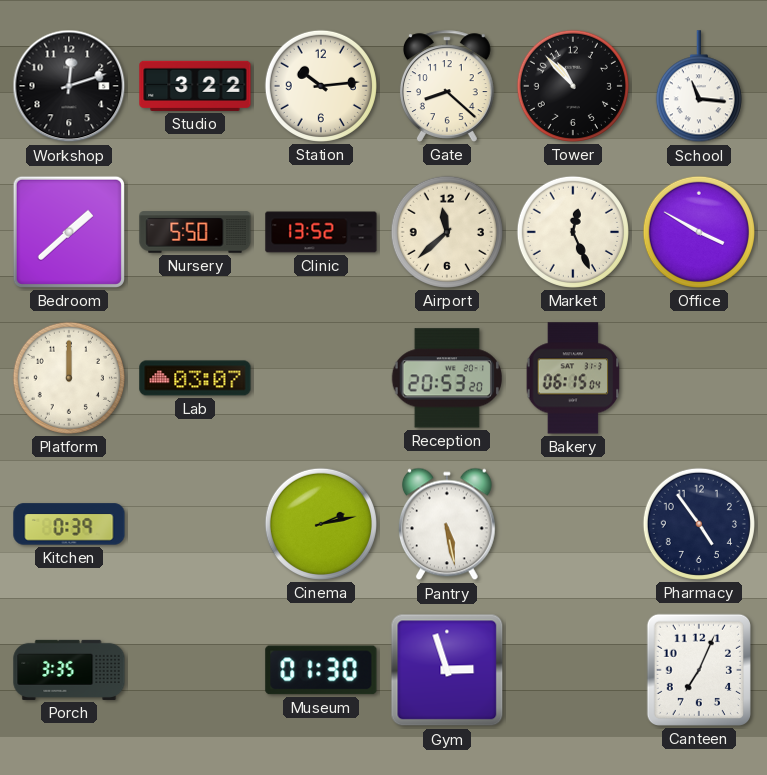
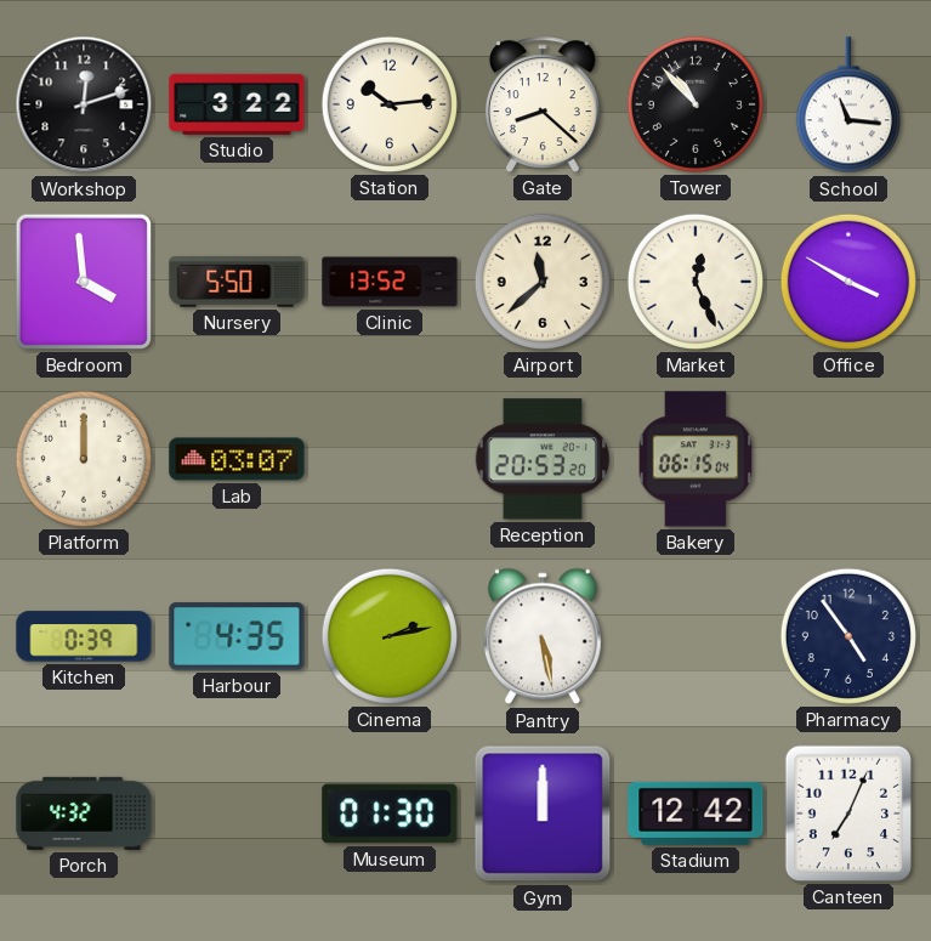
Bedroom: 1:38 -> 3:59 (84, 282)
Harbour: none -> 4:35 (237, 636)
Porch: 3:35 -> 4:32 (84, 814)
Gym: 2:57 -> 12:00 (543, 814)
Stadium: none -> 12:42 (696, 814)
